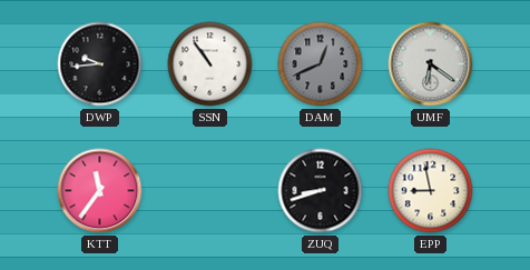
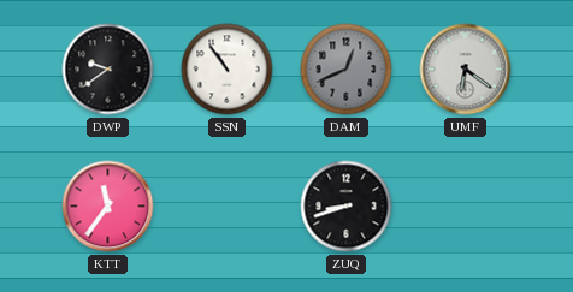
DWP: 9:44 -> 9:39 (108, 70)
EPP: 8:58 -> none (431, 191)
